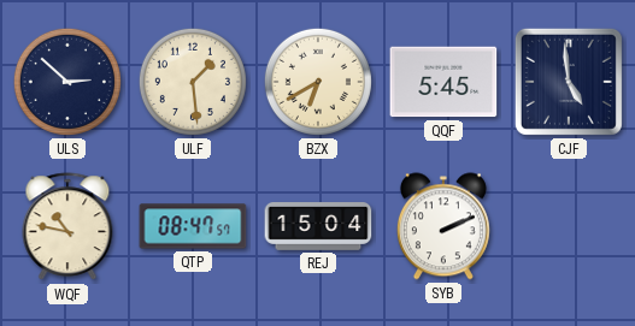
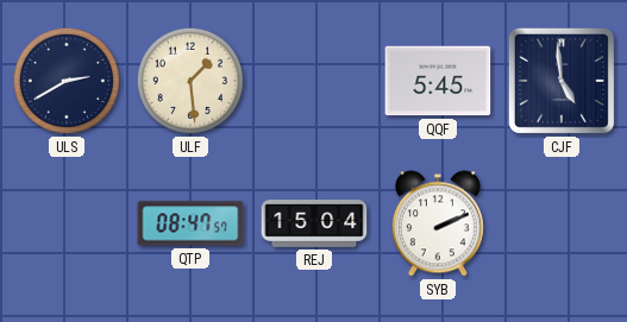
ULS: 2:52 -> 2:40 (67, 81)
BZX: 6:40 -> none (318, 82)
WQF: 10:47 -> none (67, 227)
